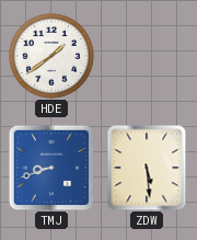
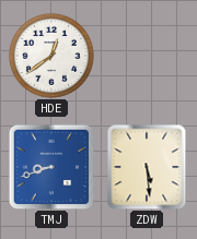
HDE: 1:39 -> 12:39 (51, 56)
